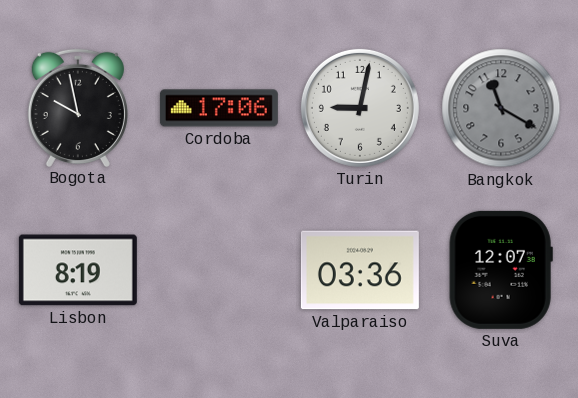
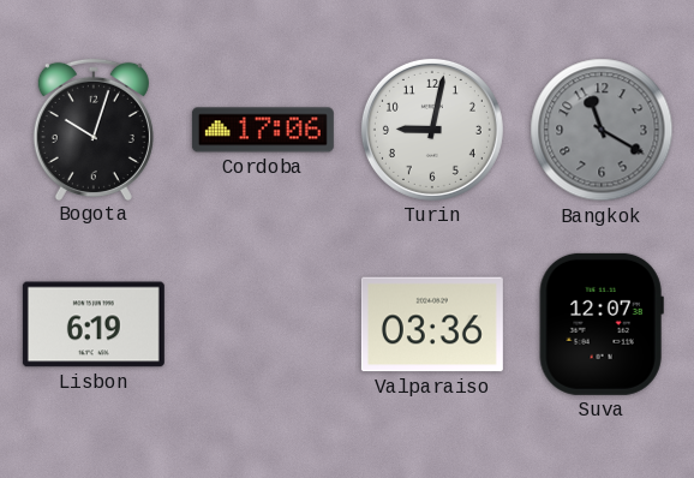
Bogota: 9:58 -> 10:03 (94, 129)
Lisbon: 8:19 -> 6:19 (94, 324)
